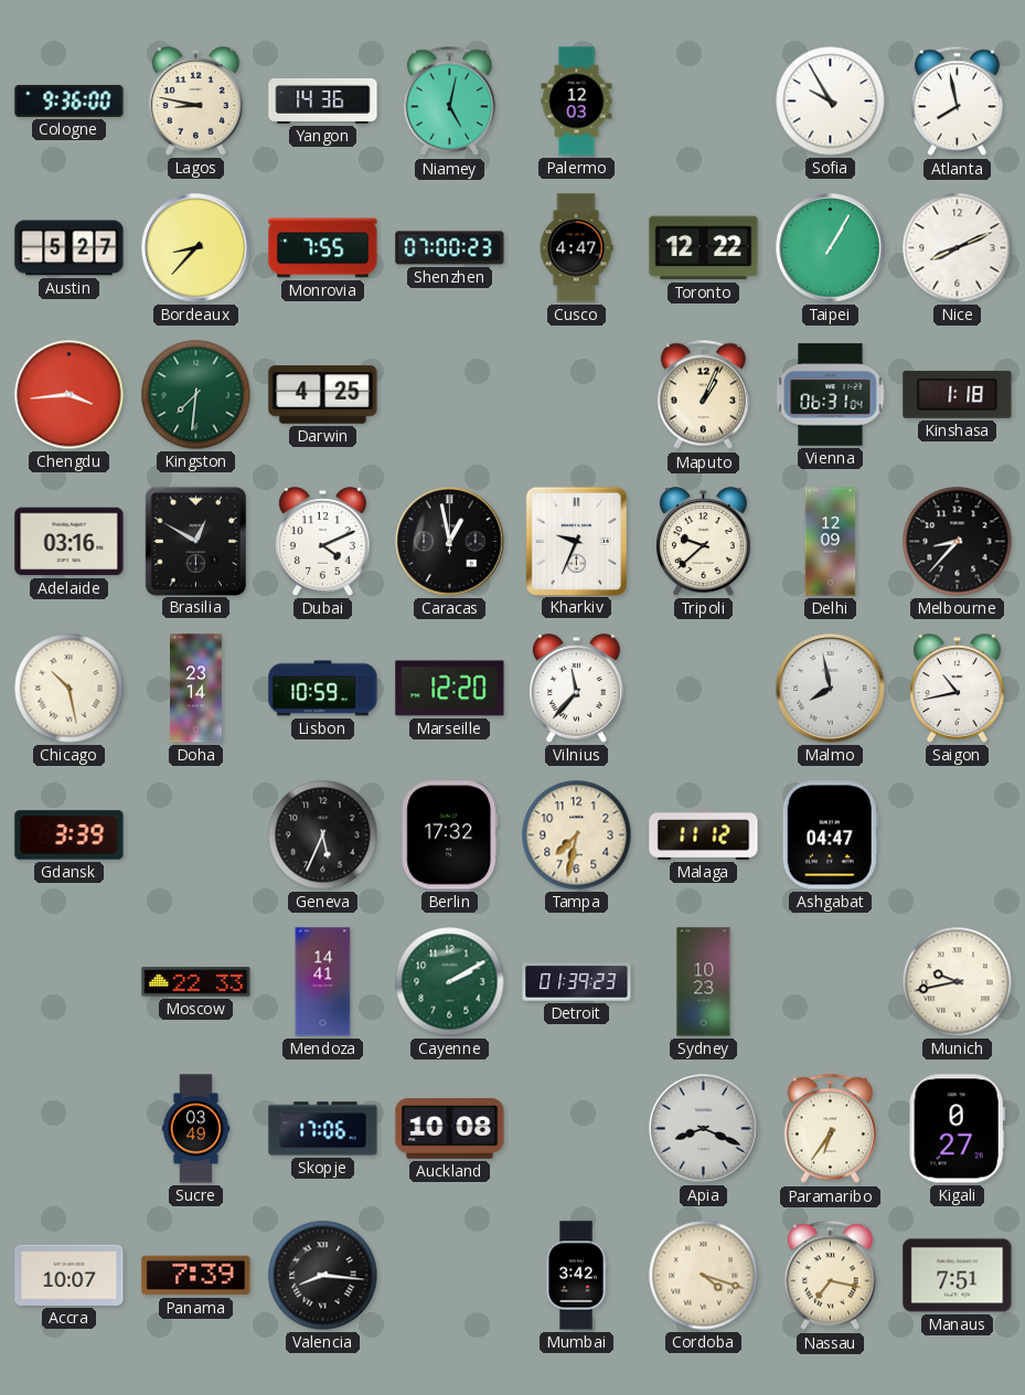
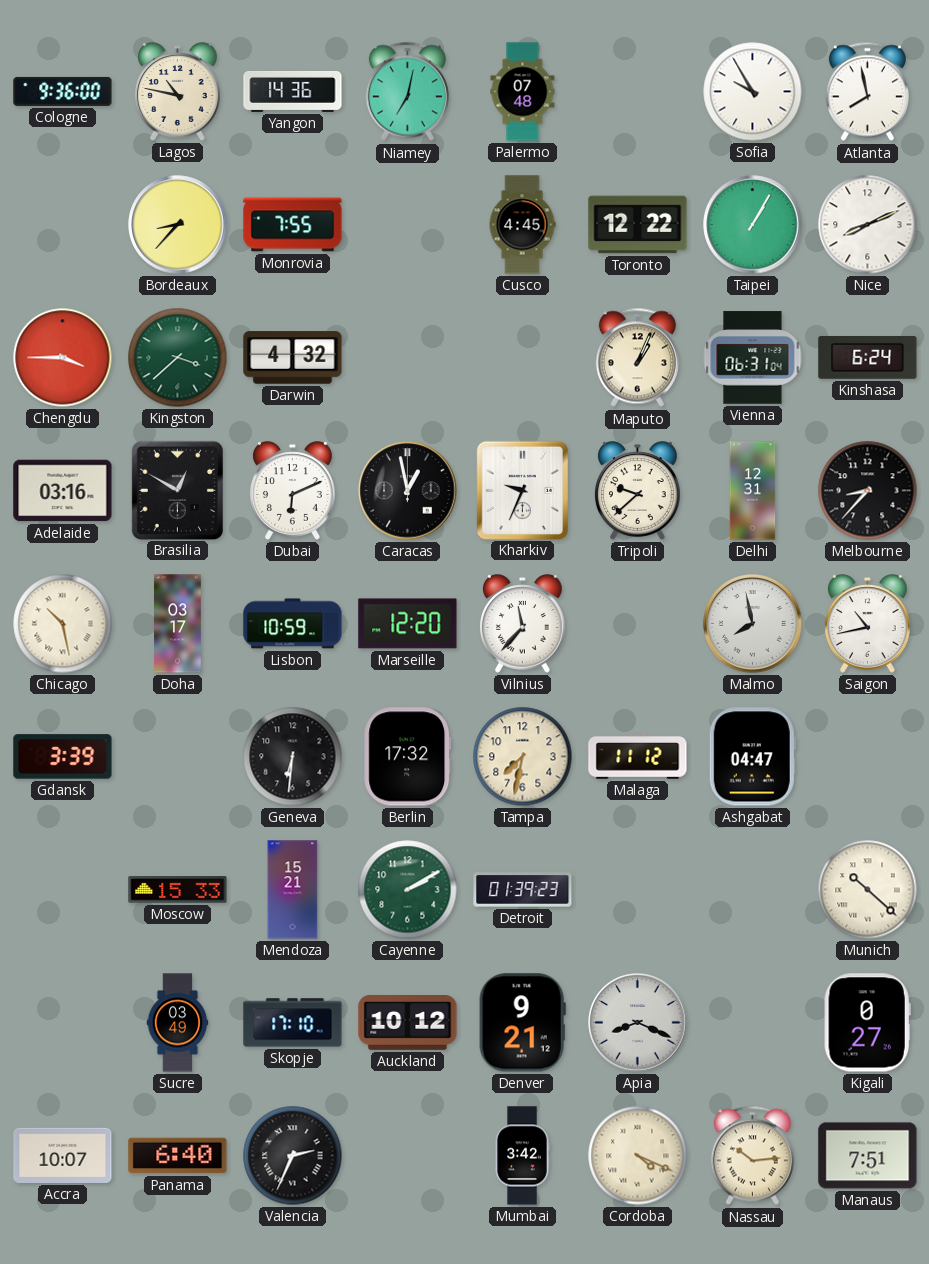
Lagos: 8:47 -> 10:47 (178, 92)
Niamey: 5:02 -> 7:02 (407, 92)
Palermo: 12:03 -> 07:48 (523, 92)
Austin: 5:27 -> none (70, 248)
Shenzhen: 07:00 -> none (450, 248)
Cusco: 4:47 -> 4:45 (522, 225)
Chengdu: 3:44 -> 3:45 (63, 358)
Kingston: 7:31 -> 3:38 (178, 358)
Darwin: 4:25 -> 4:32 (293, 358)
Kinshasa: 1:18 -> 6:24 (868, 357)
Dubai: 4:11 -> 6:11 (293, 491)
Delhi: 12:09 -> 12:31 (753, 491)
Doha: 23:14 -> 03:17 (178, 624)
Geneva: 5:34 -> 6:31 (293, 757)
Moscow: 22:33 -> 15:33 (178, 890)
Mendoza: 14:41 -> 15:21 (293, 890)
Sydney: 10:23 -> none (704, 982)
Munich: 9:43 -> 10:22 (868, 890)
Skopje: 17:06 -> 17:10 (293, 1023)
Auckland: 10:08 -> 10:12 (408, 1023)
Denver: none -> 9:21 (522, 1023)
Paramaribo: 6:36 -> none (830, 1129)
Panama: 7:39 -> 6:40 (178, 1156)
Valencia: 8:16 -> 2:34 (293, 1156)
Cordoba: 4:18 -> 4:19 (638, 1156)
Nassau: 7:17 -> 10:14 (752, 1156)
